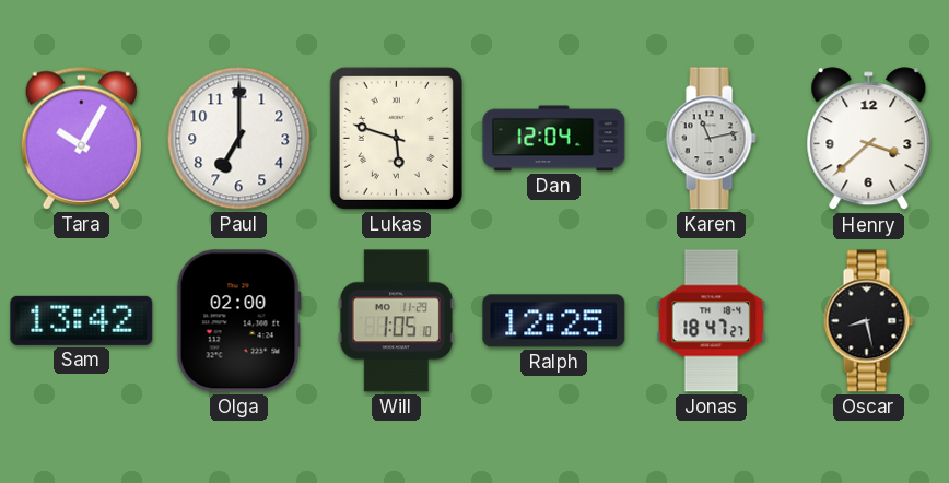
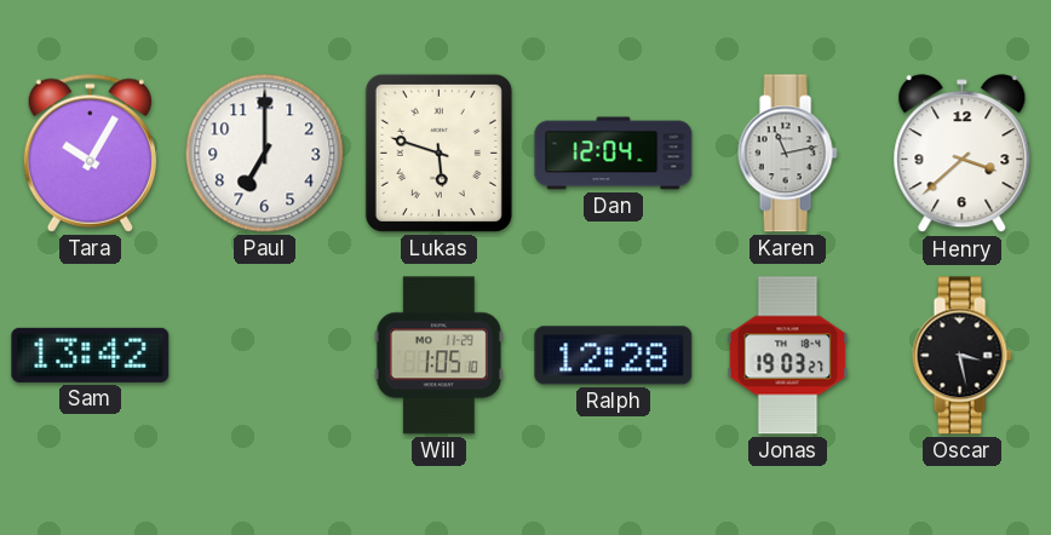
Olga: 02:00 -> none (238, 321)
Ralph: 12:25 -> 12:28 (614, 356)
Jonas: 18:47 -> 19:03 (788, 356)
Oscar: 8:28 -> 3:28 (961, 356)
